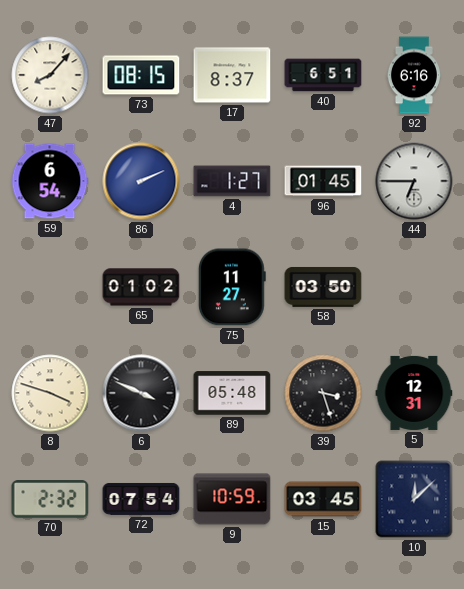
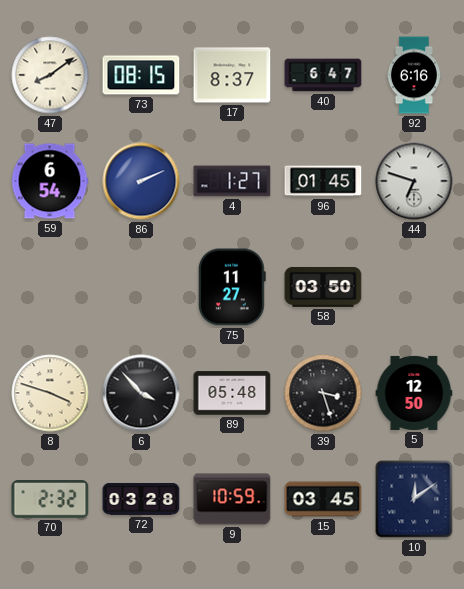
47: 8:07 -> 8:09 (50, 75)
40: 6:51 -> 6:47 (323, 75)
44: 6:45 -> 6:48 (414, 181)
65: 01:02 -> none (141, 287)
6: 3:49 -> 3:53 (141, 393)
5: 12:31 -> 12:50 (414, 393)
72: 07:54 -> 03:28 (141, 499)
10: 12:08 -> 12:09 (414, 499)
